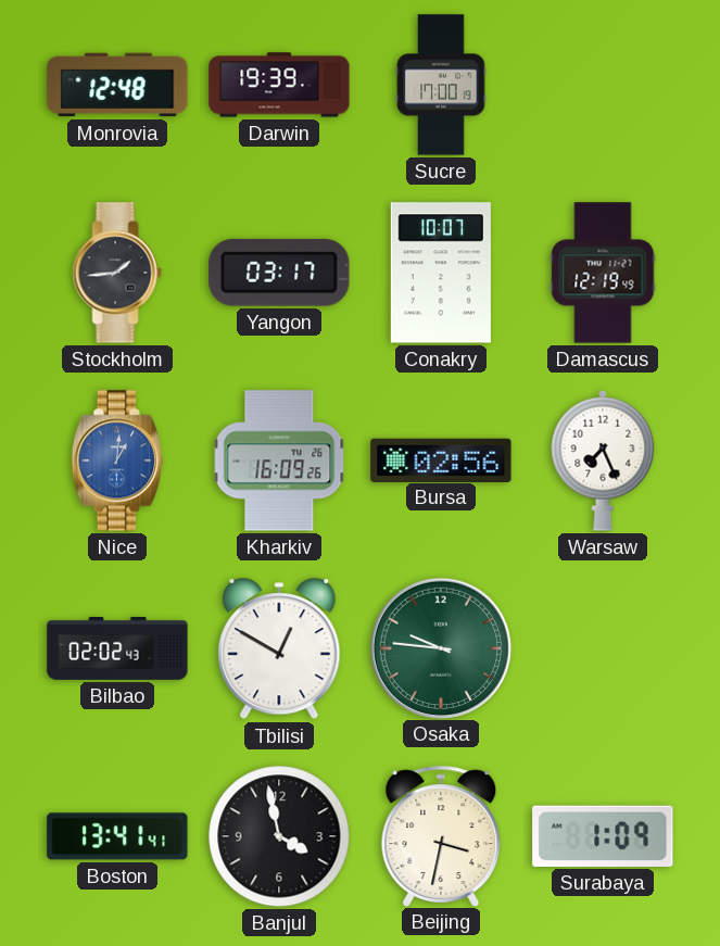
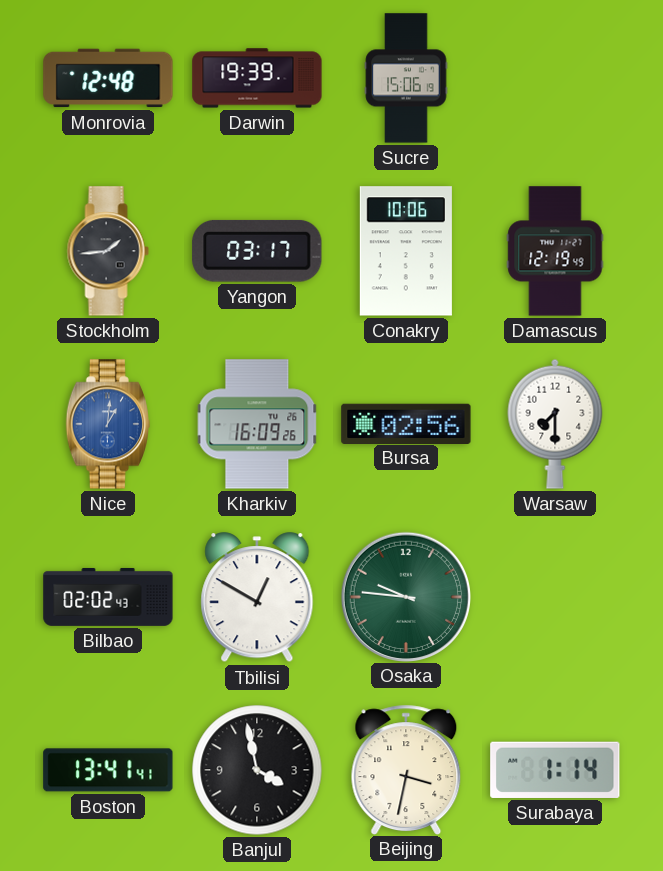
Sucre: 17:00 -> 15:06 (406, 78)
Conakry: 10:07 -> 10:06 (406, 251)
Warsaw: 7:26 -> 7:30 (555, 424)
Surabaya: 1:09 -> 1:14 (555, 770)
